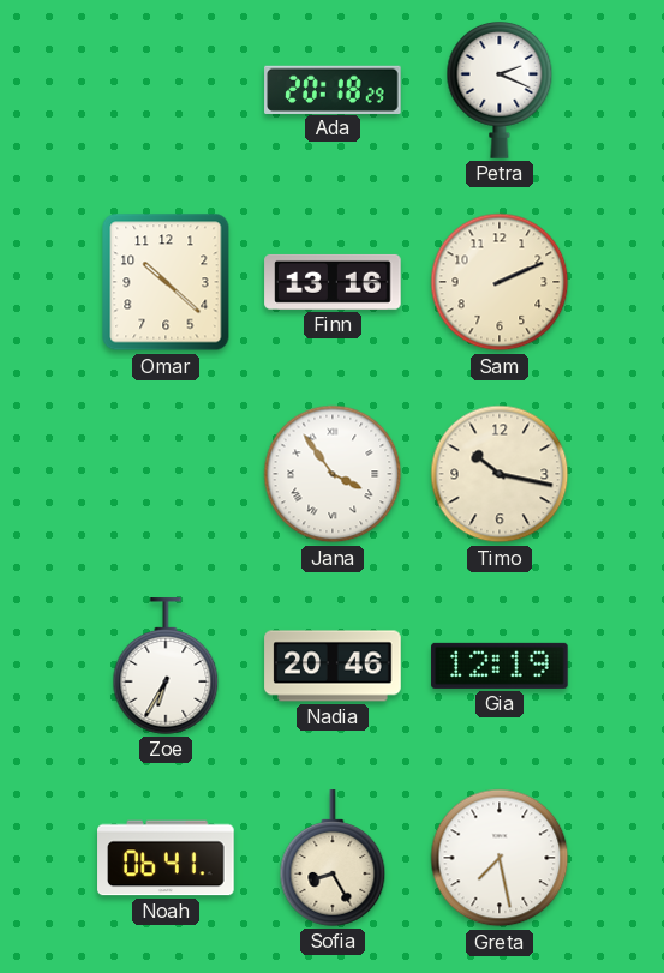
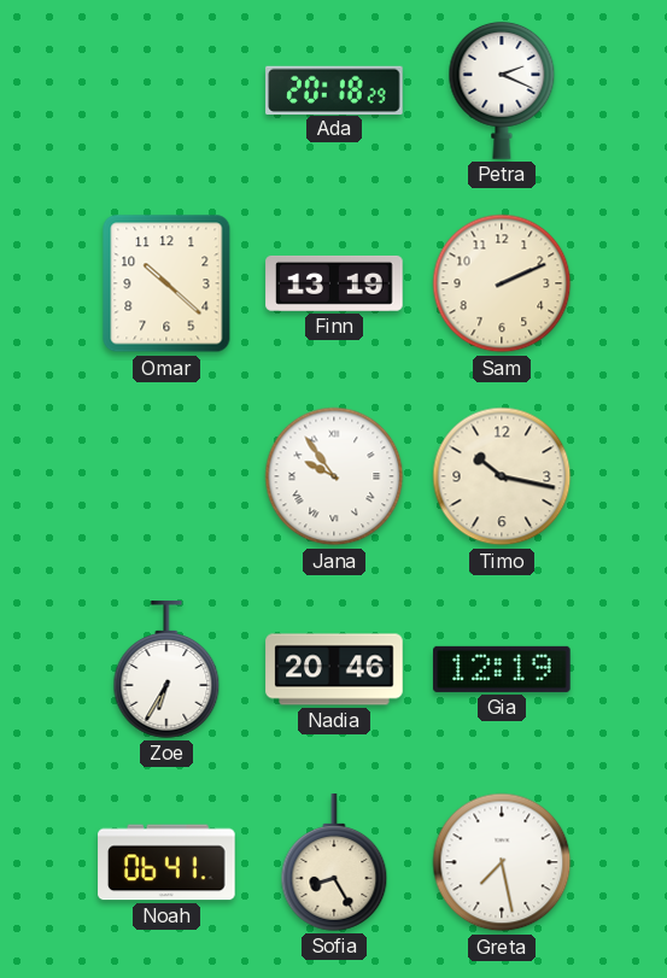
Finn: 13:16 -> 13:19 (334, 283)
Jana: 3:54 -> 9:54 (334, 476)
